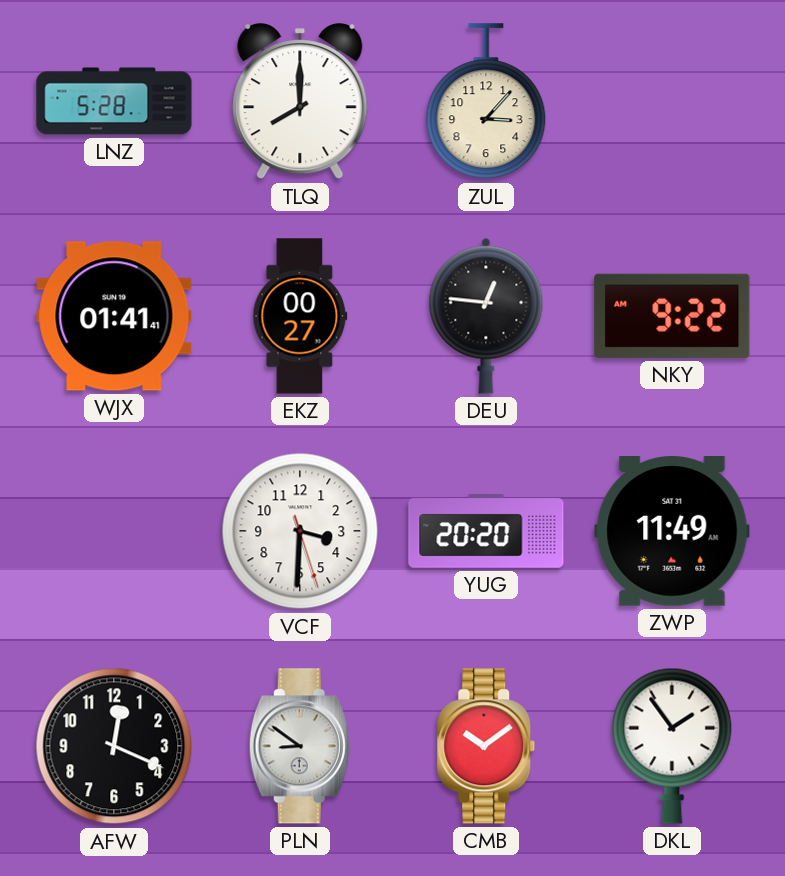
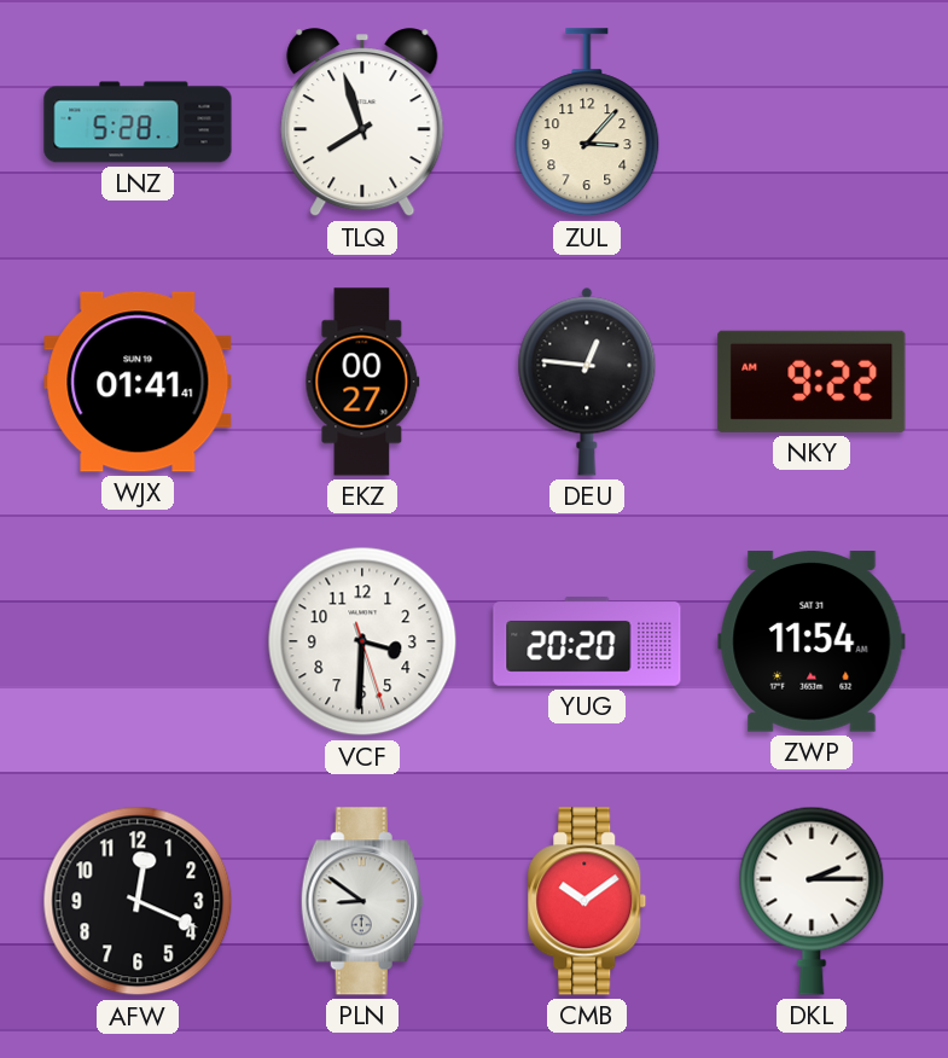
TLQ: 8:00 -> 7:57 (362, 123)
ZWP: 11:49 -> 11:54 (812, 643)
DKL: 1:54 -> 2:15 (812, 901)
